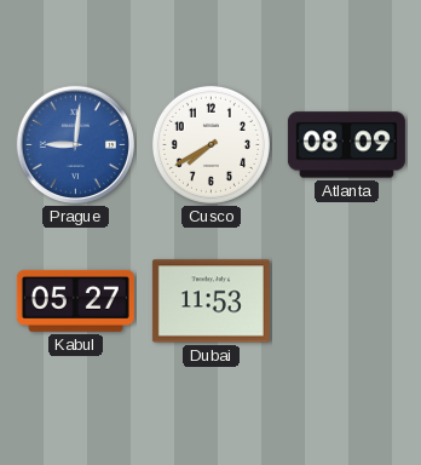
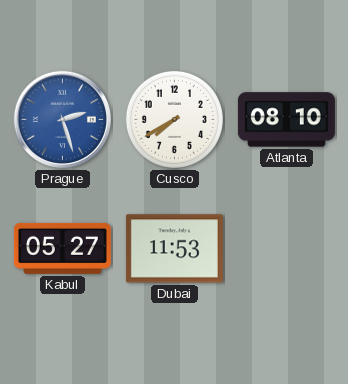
Prague: 9:01 -> 2:27 (62, 119)
Atlanta: 08:09 -> 08:10 (286, 120)
